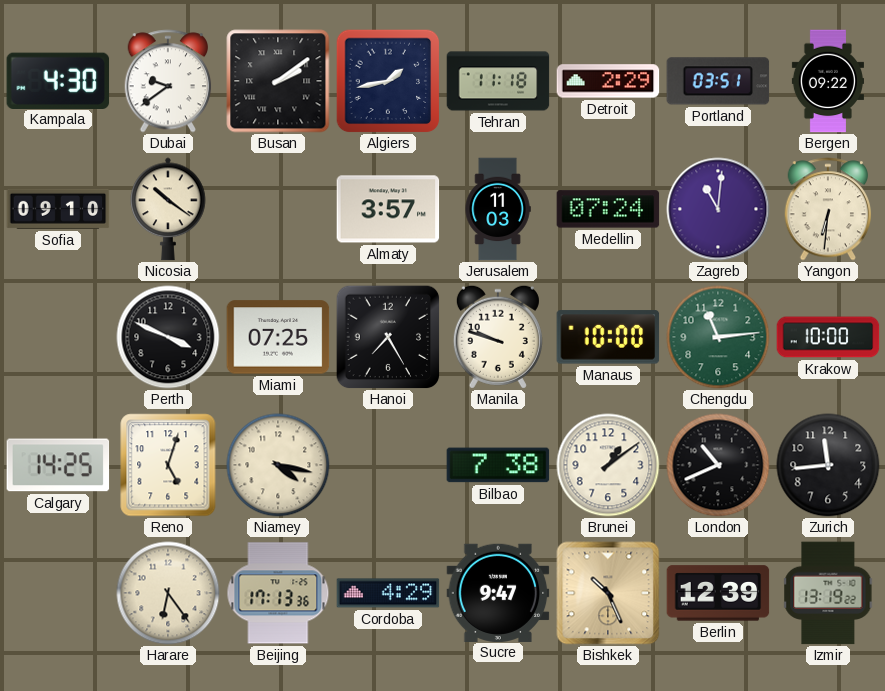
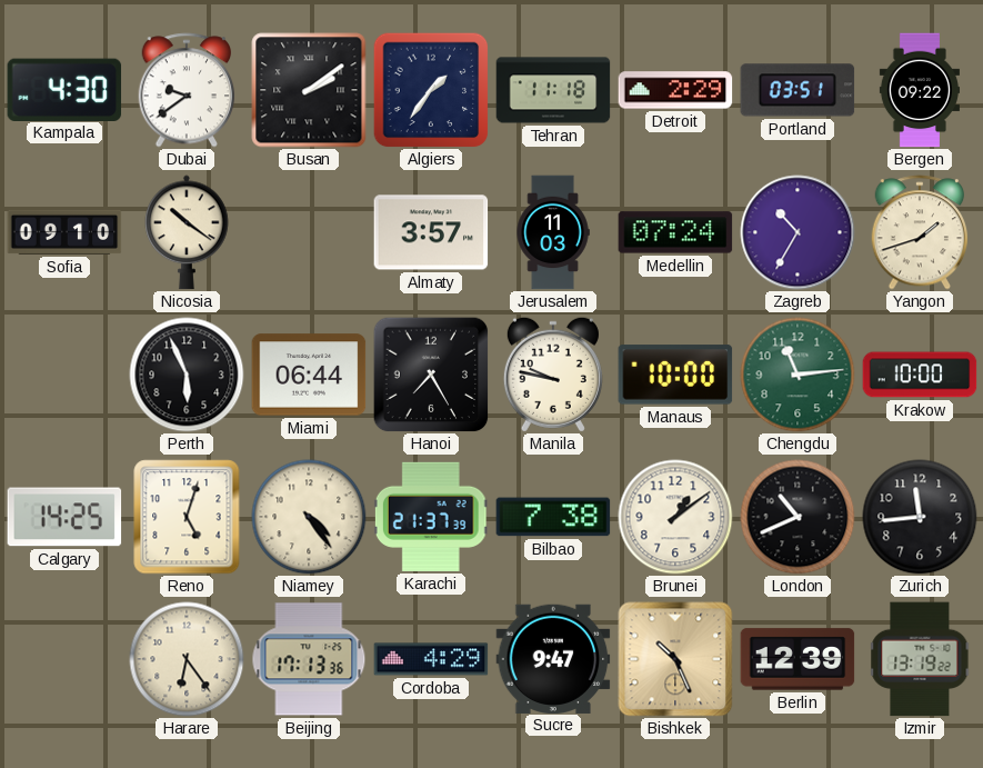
Algiers: 1:43 -> 1:36 (431, 90)
Zagreb: 11:01 -> 10:35 (798, 232)
Yangon: 6:31 -> 1:42 (920, 232)
Perth: 3:49 -> 5:56 (187, 375)
Miami: 07:25 -> 06:44 (309, 375)
Manila: 9:48 -> 9:47 (553, 375)
Niamey: 4:17 -> 4:24 (309, 517)
Karachi: none -> 21:37 (431, 517)
